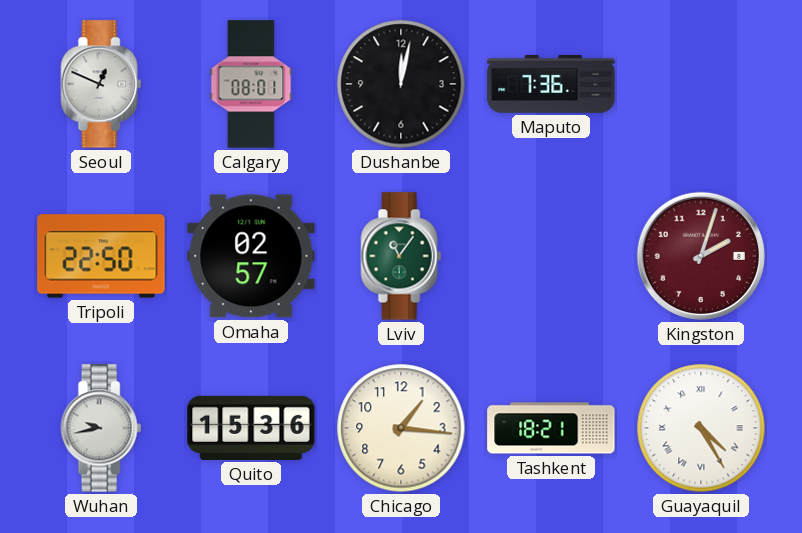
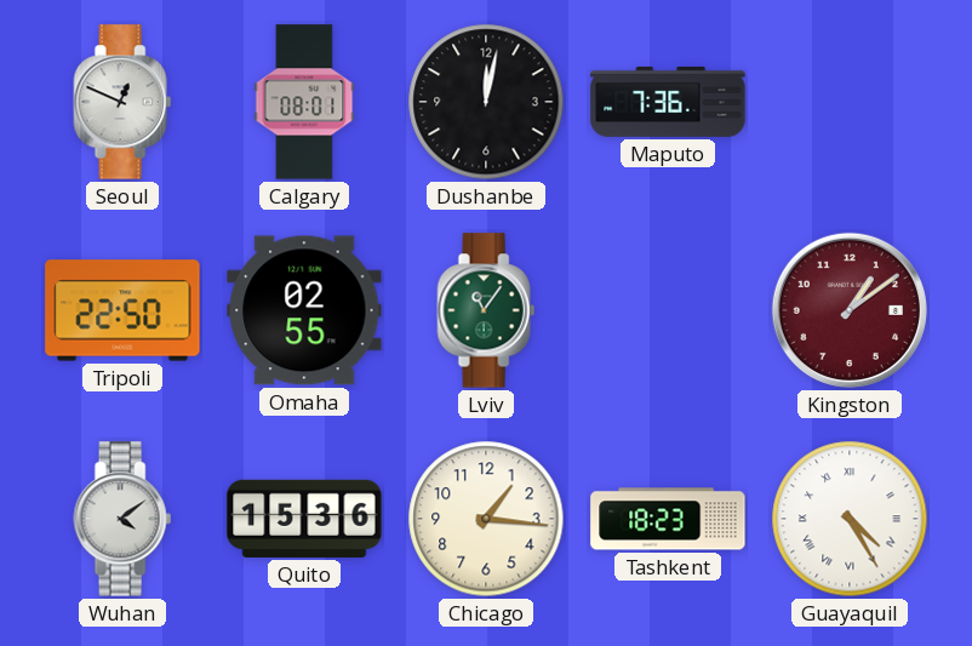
Omaha: 02:57 -> 02:55 (304, 310)
Kingston: 2:03 -> 1:09 (848, 310)
Wuhan: 9:43 -> 4:09 (122, 519)
Tashkent: 18:21 -> 18:23 (668, 519)
